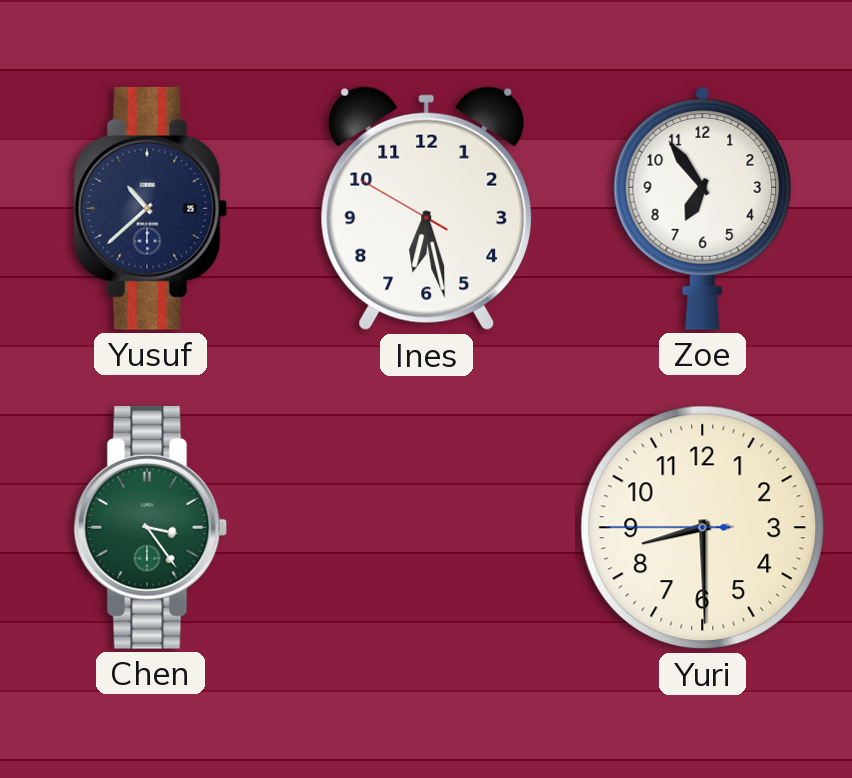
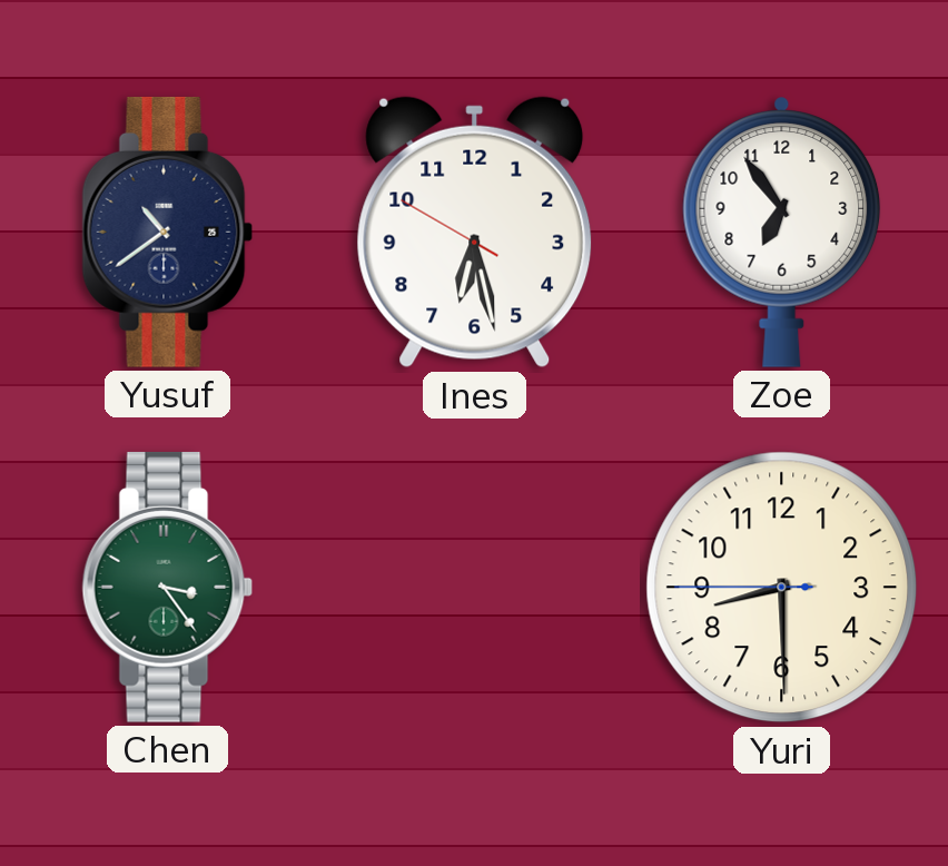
Yusuf: 10:38 -> 10:39 (168, 232)
